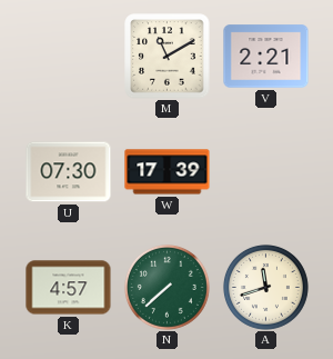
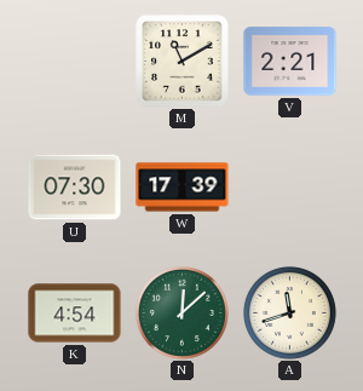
K: 4:57 -> 4:54 (75, 314)
N: 7:38 -> 12:08 (181, 312)
